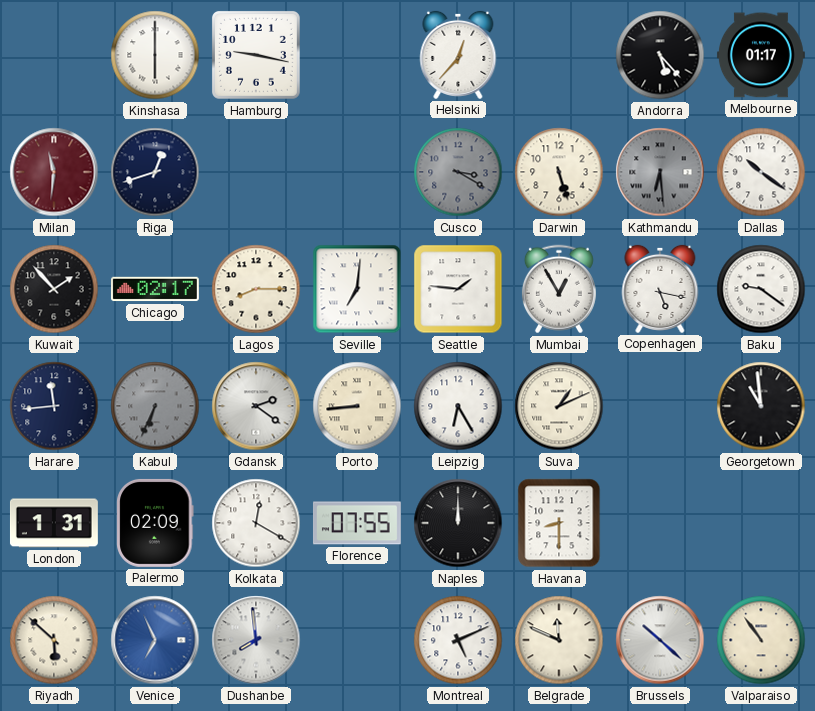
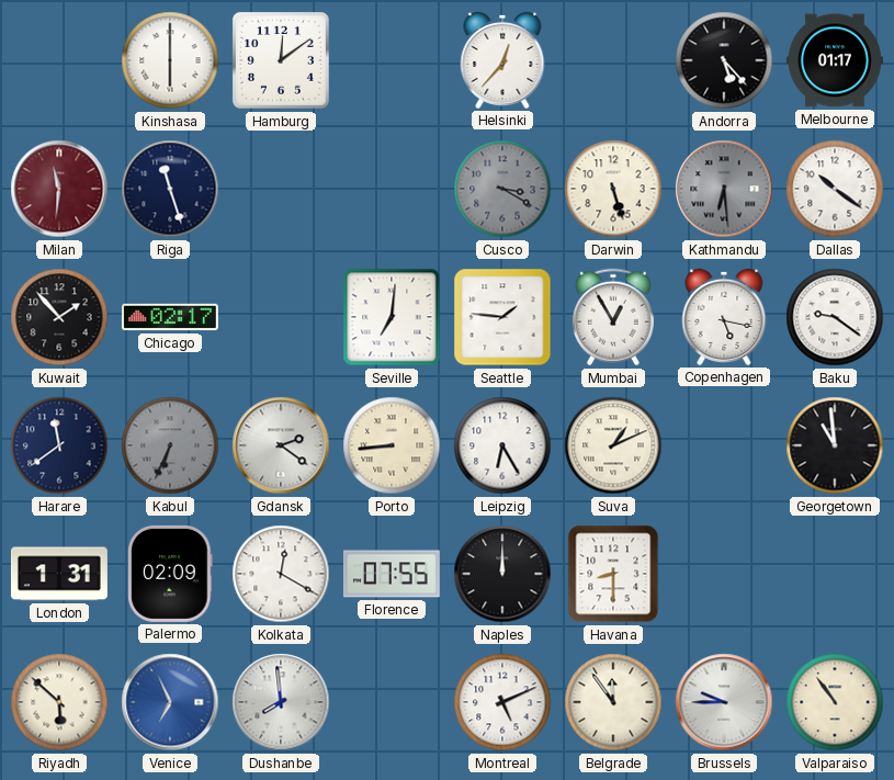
Hamburg: 9:17 -> 12:09 (281, 60)
Riga: 12:42 -> 11:27 (170, 189)
Lagos: 8:15 -> none (256, 289)
Harare: 11:44 -> 11:39 (59, 445)
Belgrade: 11:49 -> 11:54 (613, 702)
Brussels: 10:22 -> 9:45 (724, 702)
